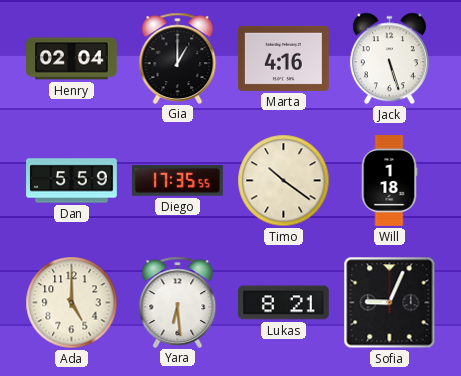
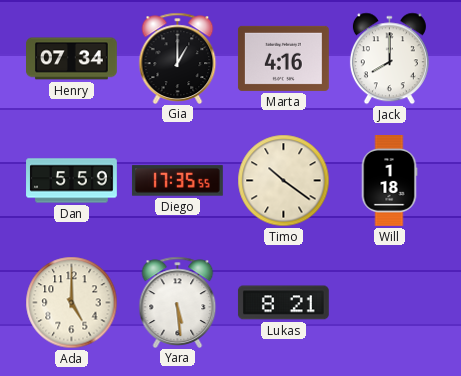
Henry: 02:04 -> 07:34 (72, 59)
Jack: 5:27 -> 8:00 (389, 59)
Yara: 6:29 -> 5:29 (178, 302)
Sofia: 9:04 -> none (390, 303)
